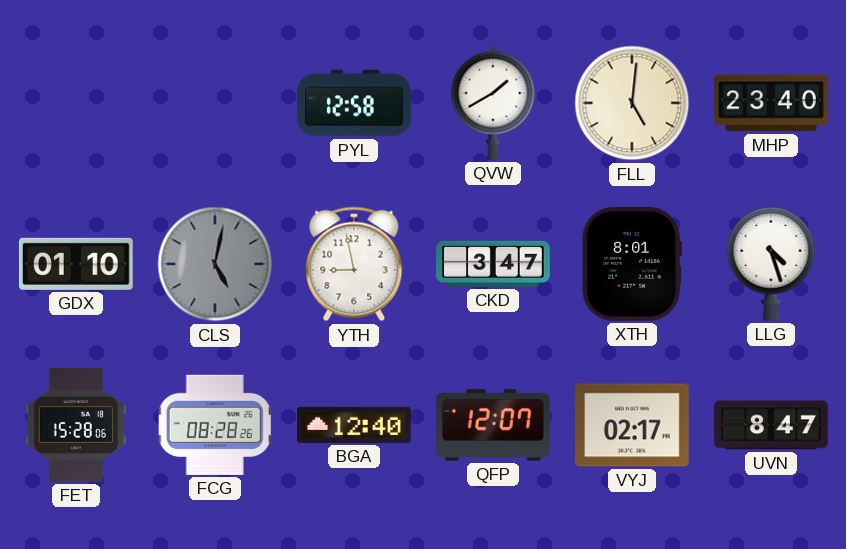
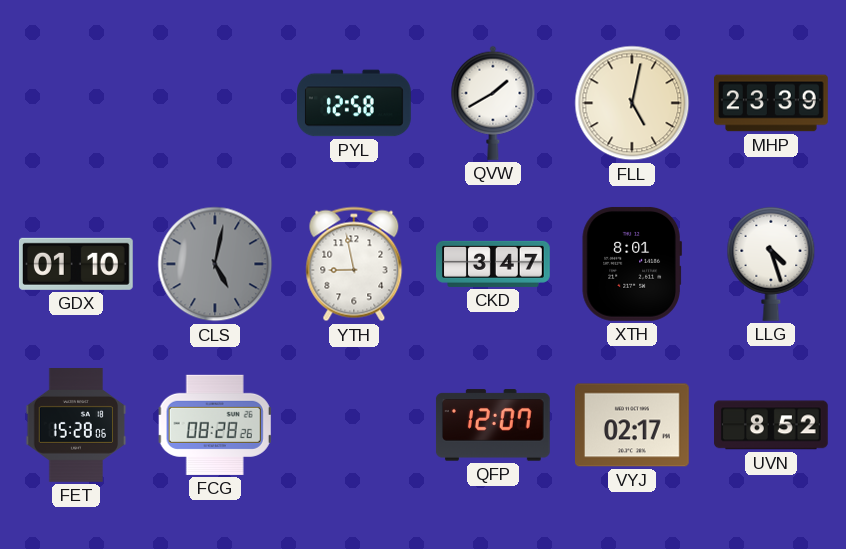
FLL: 5:01 -> 5:02 (632, 103)
MHP: 23:40 -> 23:39 (771, 103)
BGA: 12:40 -> none (354, 425)
UVN: 8:47 -> 8:52 (772, 425)
